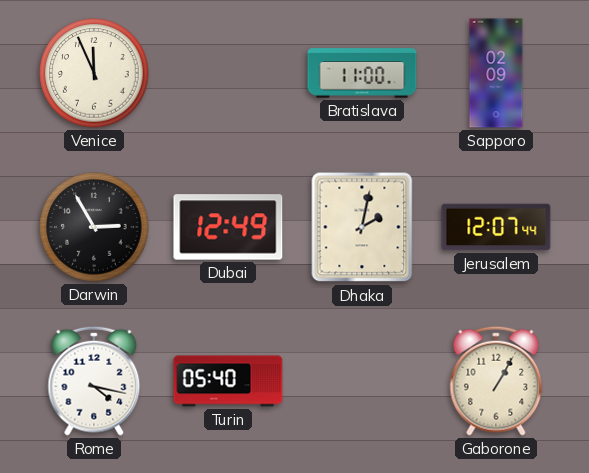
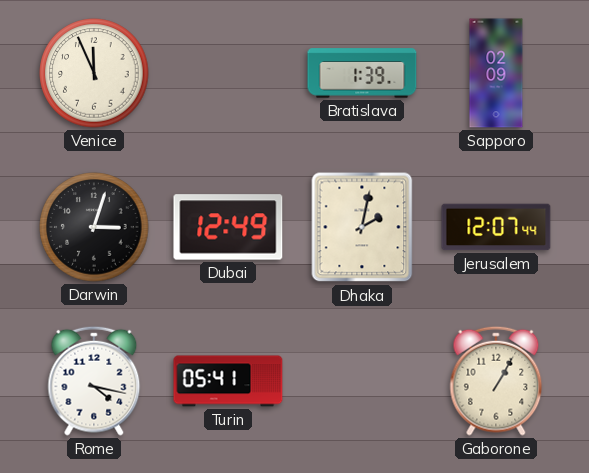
Bratislava: 11:00 -> 1:39 (362, 73)
Darwin: 2:55 -> 3:03 (94, 227)
Turin: 05:40 -> 05:41 (228, 381)
